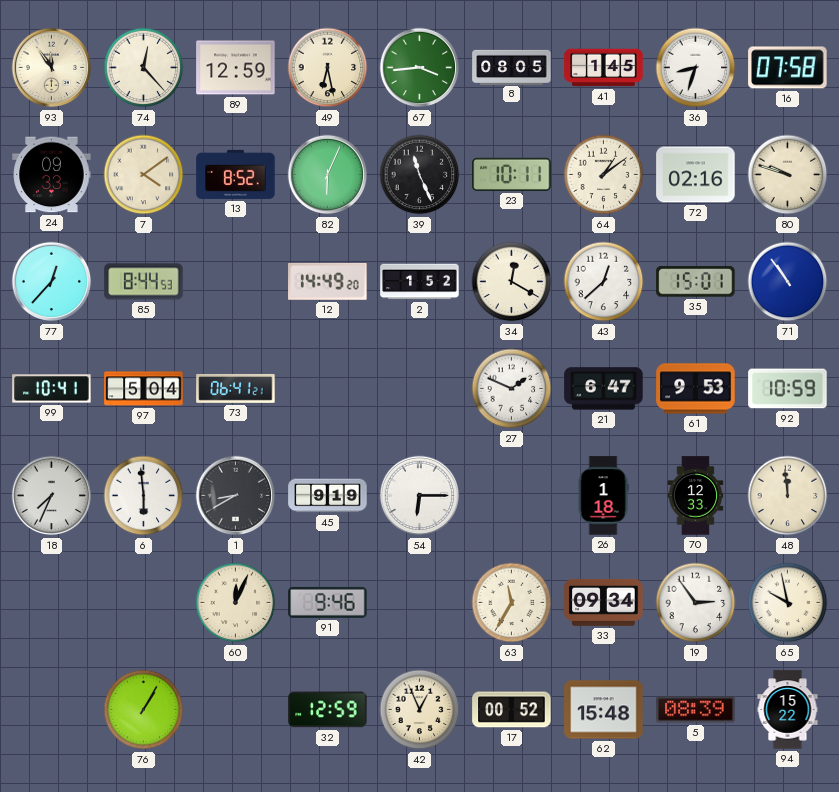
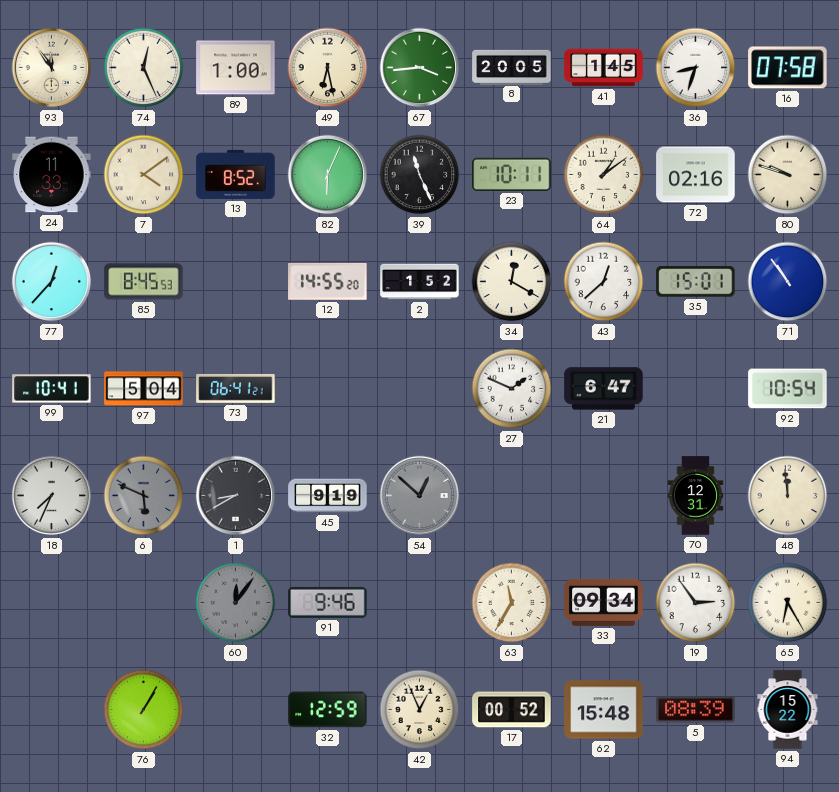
74: 12:23 -> 12:26 (144, 68)
89: 12:59 -> 1:00 (236, 68)
8: 08:05 -> 20:05 (512, 67)
24: 09:33 -> 11:33 (52, 175)
85: 8:44 -> 8:45 (144, 282)
12: 14:49 -> 14:55 (328, 281)
61: 9:53 -> none (696, 389)
92: 10:59 -> 10:54 (788, 389)
6: 5:59 -> 5:49 (144, 496)
6 dial: white -> grey (144, 496)
54: 6:15 -> 12:52 (420, 496)
54 dial: white -> grey (420, 496)
26: 1:18 -> none (603, 496)
70: 12:33 -> 12:31 (696, 496)
60: 12:04 -> 12:06 (236, 603)
60 dial: cream -> grey (236, 603)
65: 9:58 -> 6:25 (788, 603)
